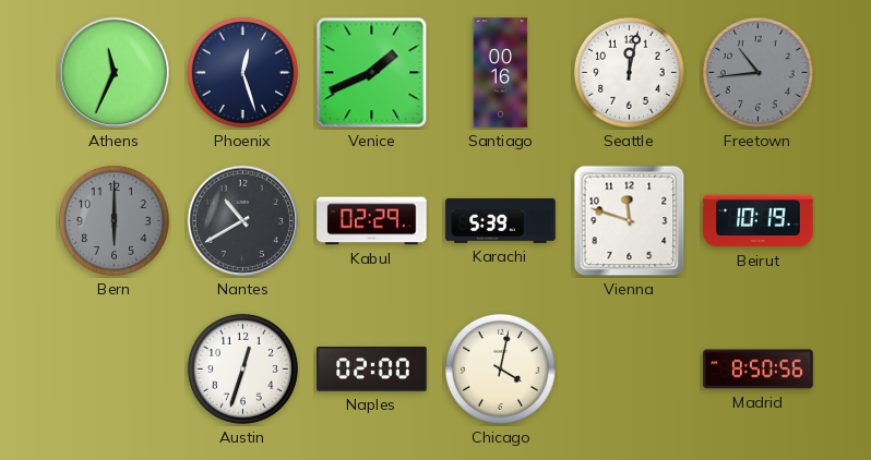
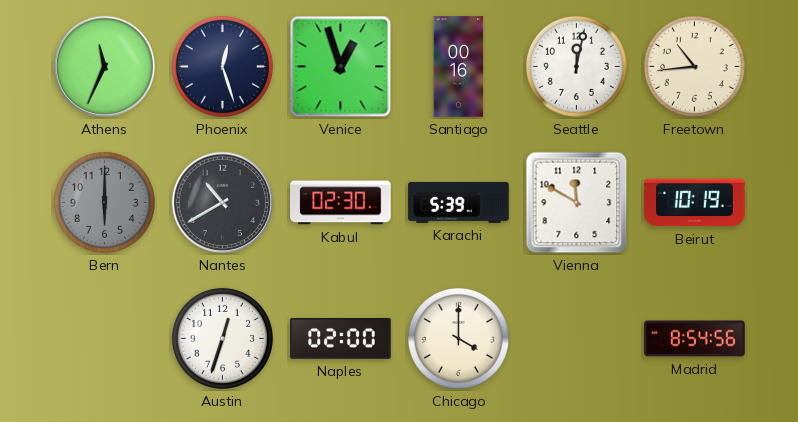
Venice: 1:41 -> 12:57 (341, 67)
Freetown dial: grey -> cream (694, 66)
Kabul: 02:29 -> 02:30 (341, 203)
Vienna: 11:48 -> 11:50 (577, 203)
Chicago: 4:02 -> 4:00 (458, 338)
Madrid: 8:50 -> 8:54 (695, 339)
